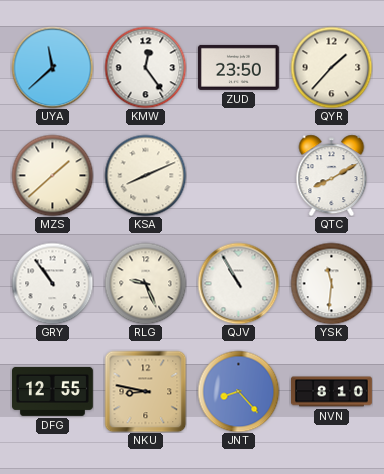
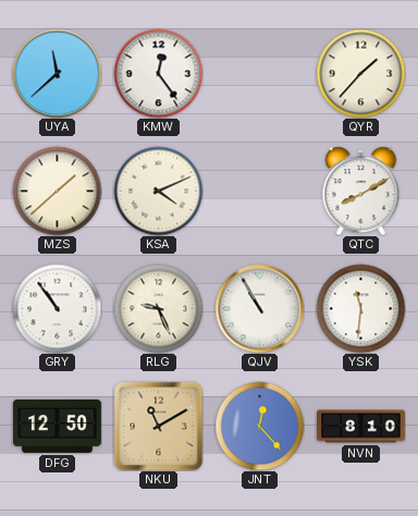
ZUD: 23:50 -> none (238, 67)
KSA: 8:11 -> 4:11 (158, 191)
DFG: 12:55 -> 12:50 (58, 426)
NKU: 8:47 -> 11:10 (158, 426)
JNT: 8:23 -> 12:23 (259, 426)
